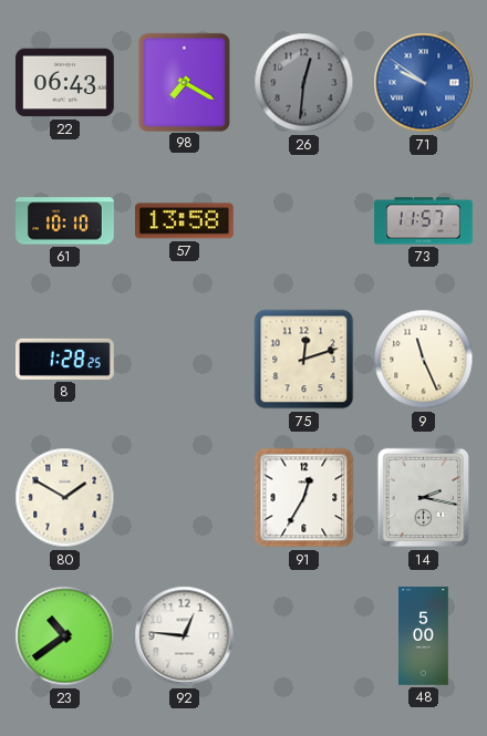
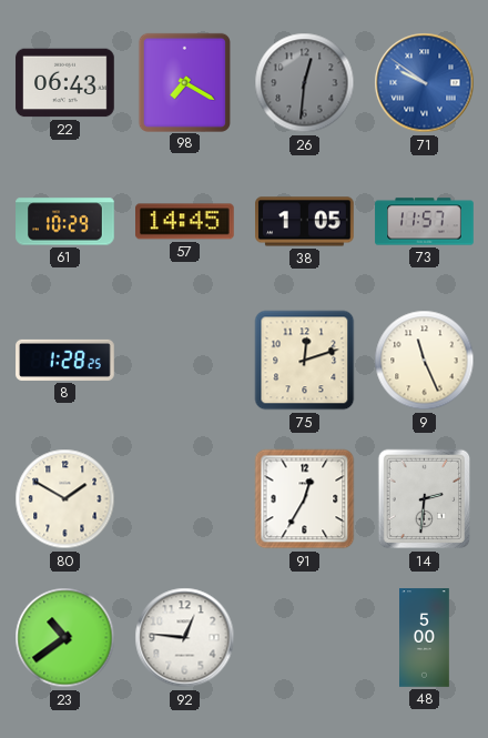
61: 10:10 -> 10:29 (65, 222)
57: 13:58 -> 14:45 (185, 222)
38: none -> 1:05 (305, 222)
14: 2:17 -> 2:31 (425, 499)
